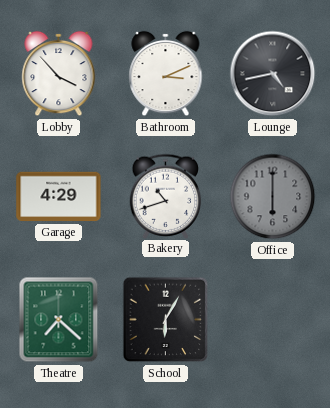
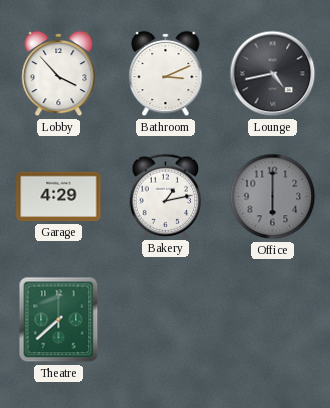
Bakery: 10:42 -> 1:13 (166, 196)
Theatre: 7:22 -> 7:38 (59, 320)
School: 6:05 -> none (166, 320)
